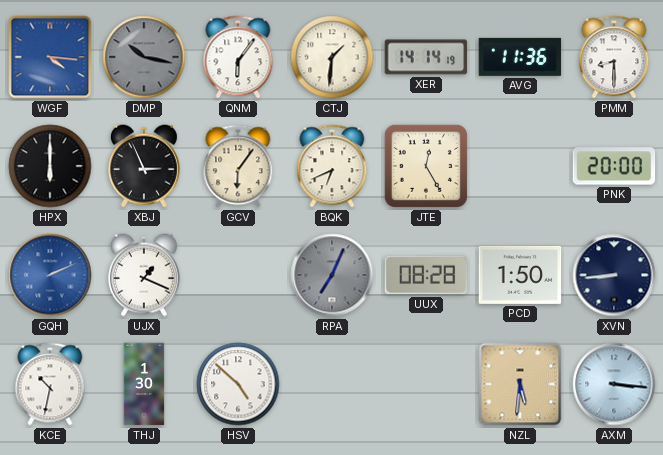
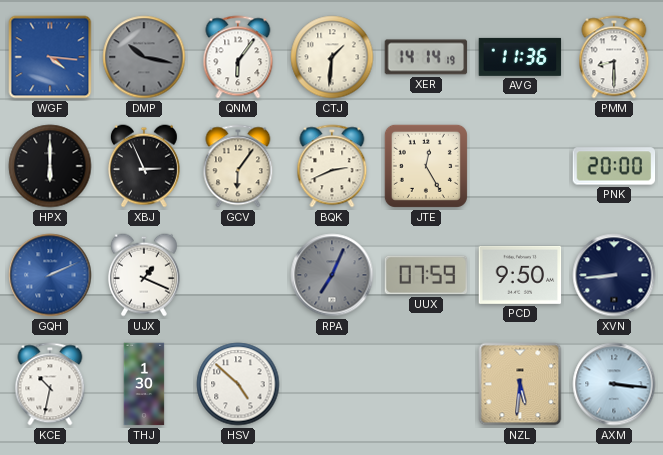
BQK: 6:41 -> 2:41 (332, 166)
UUX: 08:28 -> 07:59 (426, 275)
PCD: 1:50 -> 9:50 (520, 275)
